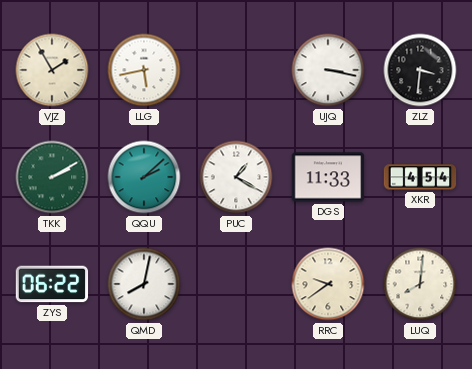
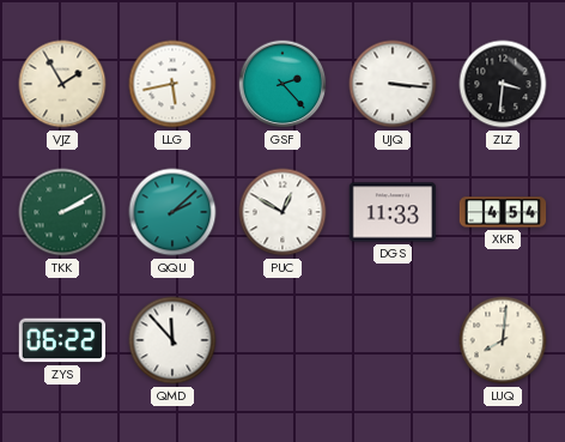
GSF: none -> 2:23 (282, 84)
UJQ: 3:17 -> 3:16 (393, 84)
PUC: 1:20 -> 12:50 (282, 212)
QMD: 8:02 -> 11:53 (172, 340)
RRC: 9:39 -> none (328, 284)
